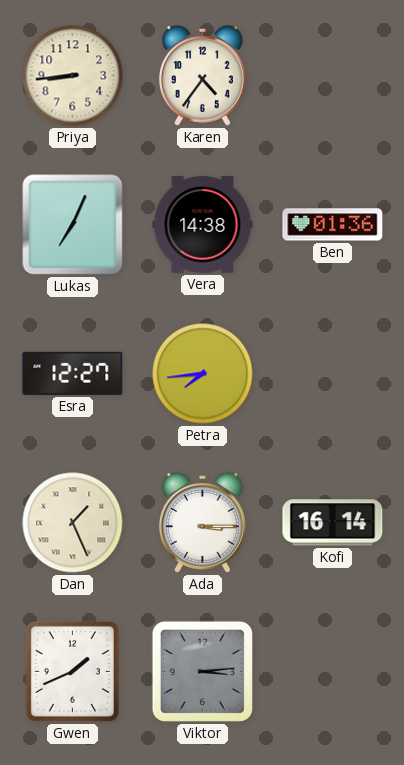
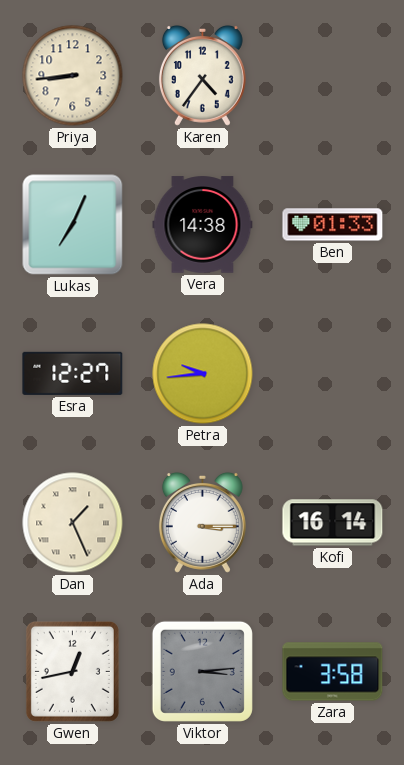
Ben: 01:36 -> 01:33 (333, 225)
Petra: 7:44 -> 9:44 (203, 374)
Gwen: 1:41 -> 12:43 (72, 671)
Zara: none -> 3:58 (333, 672)
